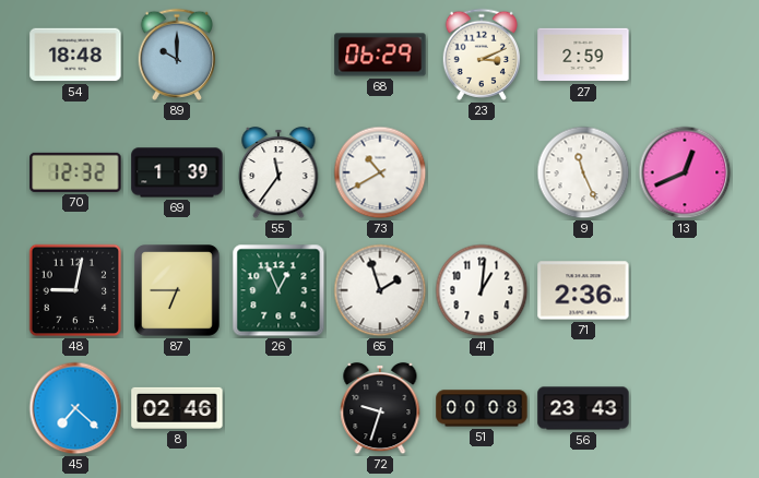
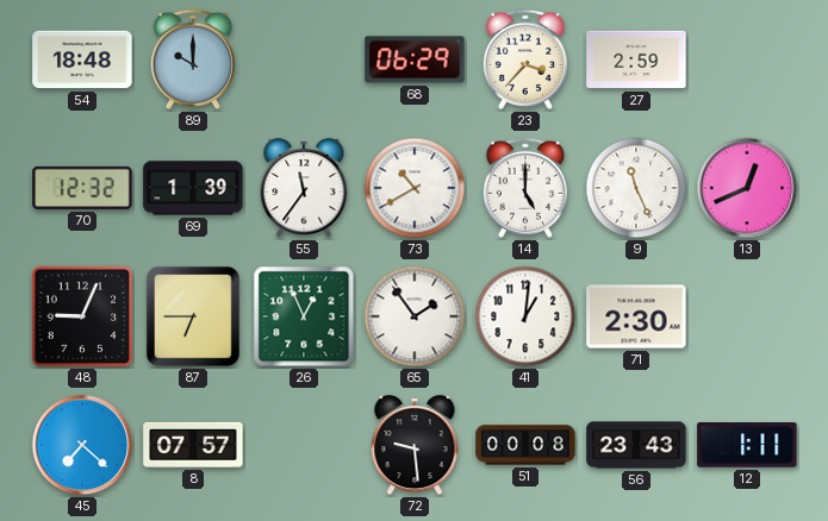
23: 3:11 -> 3:37 (524, 59)
14: none -> 5:00 (524, 188)
48: 9:02 -> 9:04 (82, 316)
65: 1:57 -> 1:54 (415, 316)
71: 2:36 -> 2:30 (636, 316)
8: 02:46 -> 07:57 (193, 445)
72: 9:33 -> 9:29 (415, 445)
12: none -> 1:11 (747, 445)
